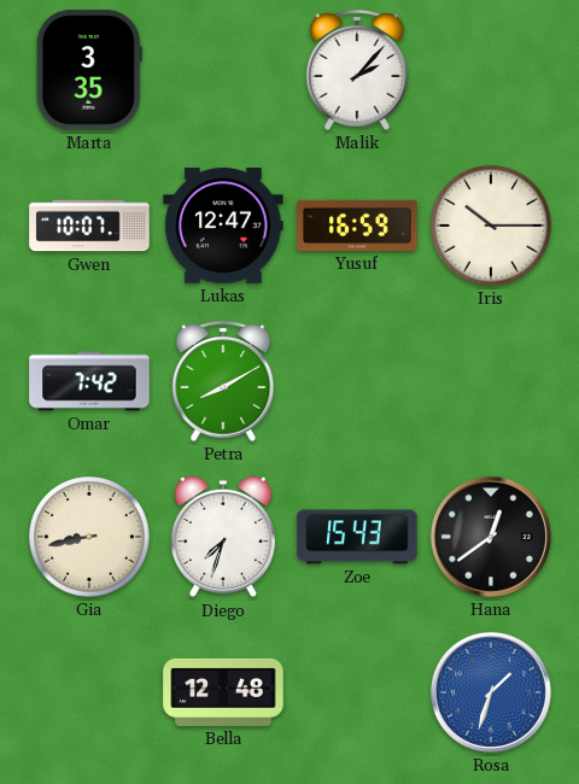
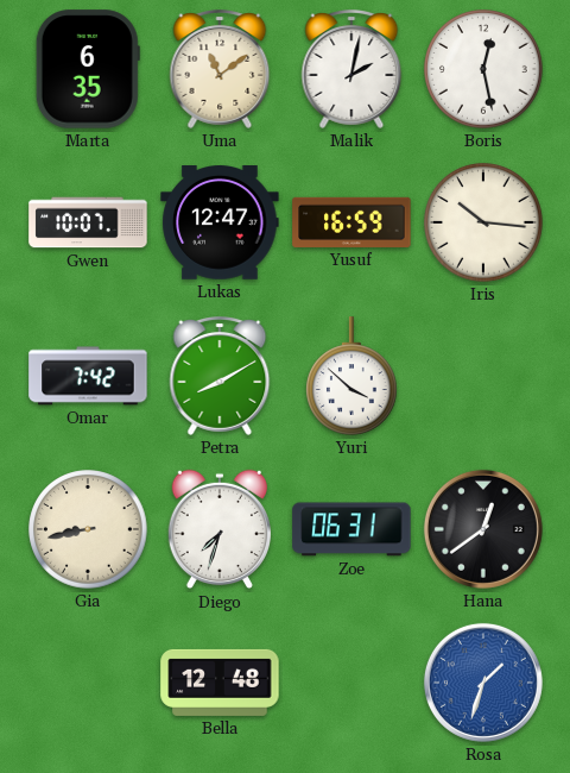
Marta: 3:35 -> 6:35 (88, 69)
Uma: none -> 11:09 (220, 70)
Malik: 2:07 -> 2:02 (351, 70)
Boris: none -> 12:28 (483, 69)
Iris: 10:15 -> 10:16 (483, 222)
Yuri: none -> 3:52 (353, 376)
Zoe: 15:43 -> 06:31 (351, 529)
